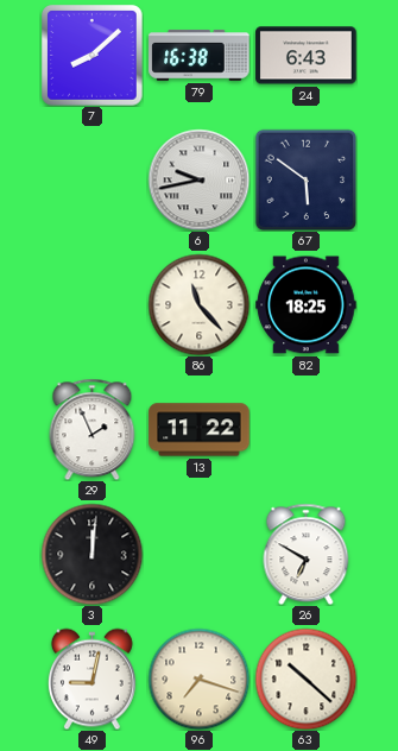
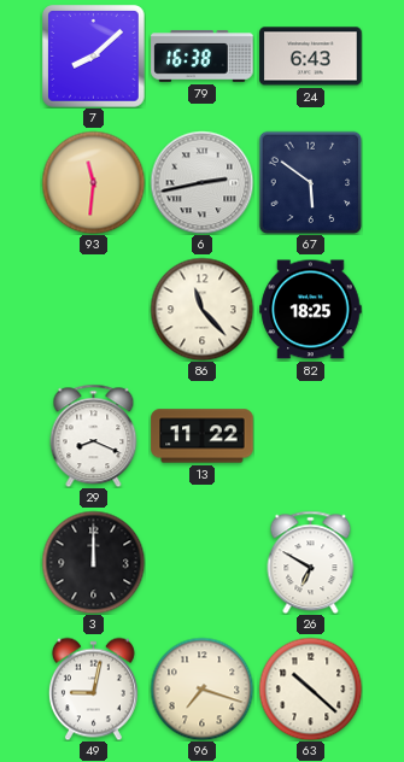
93: none -> 11:31 (93, 182)
6: 9:43 -> 2:43 (201, 182)
29: 1:56 -> 8:19 (94, 435)
3: 12:01 -> 12:00 (93, 562)
